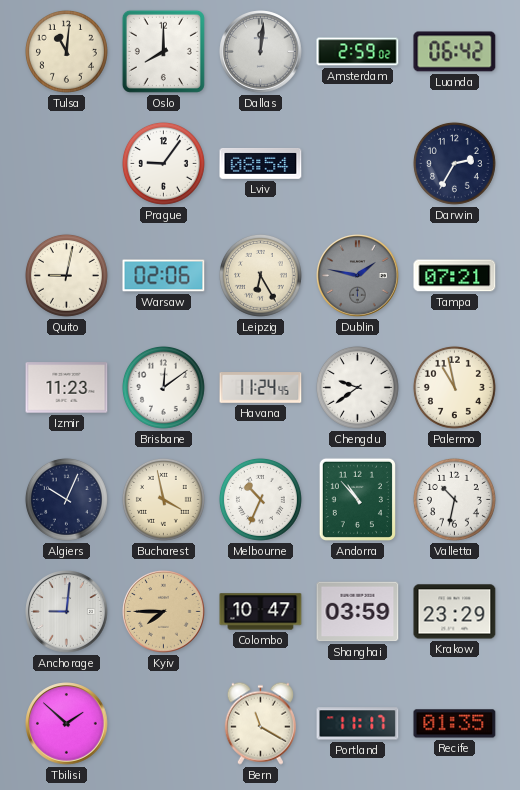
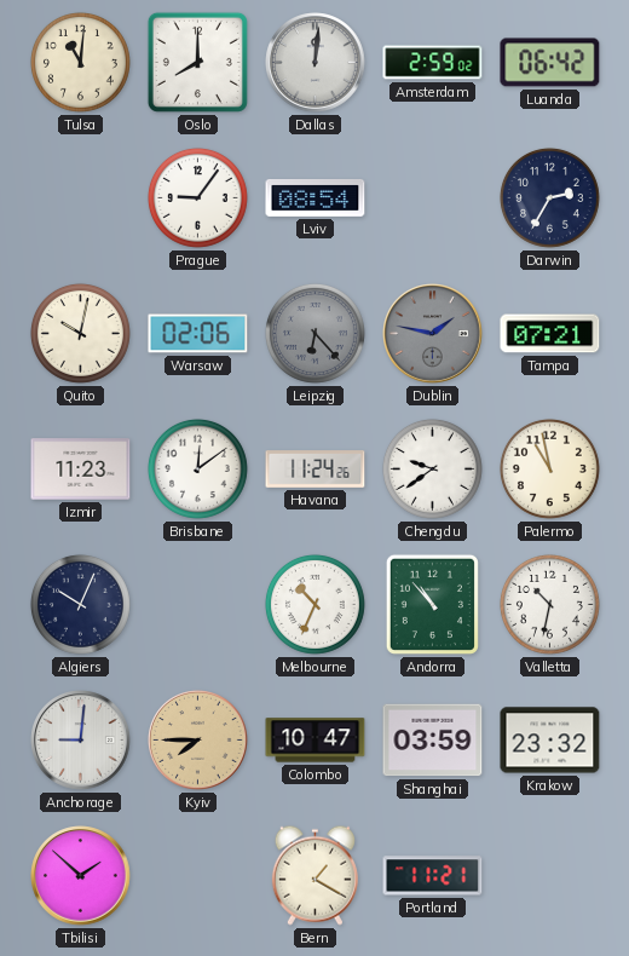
Quito: 9:02 -> 10:02 (80, 333)
Leipzig: 6:25 -> 6:23 (314, 333)
Leipzig dial: cream -> grey (314, 333)
Havana: 11:24:45 -> 11:24:26 (316, 470)
Bucharest: 3:58 -> none (163, 499)
Krakow: 23:29 -> 23:32 (550, 741)
Bern: 11:20 -> 1:20 (314, 875)
Portland: 11:17 -> 11:21 (433, 876)
Recife: 01:35 -> none (455, 724)
